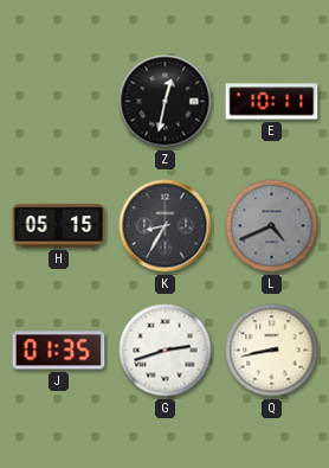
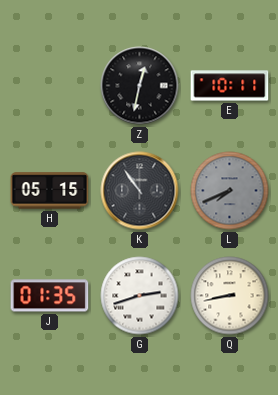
K: 8:35 -> 10:54 (140, 191)
L: 4:41 -> 7:41 (230, 191)
